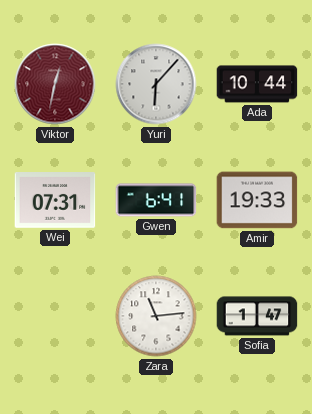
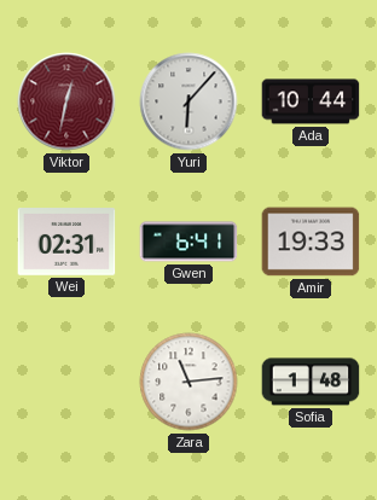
Wei: 07:31 -> 02:31 (66, 243)
Sofia: 1:47 -> 1:48 (311, 382)
